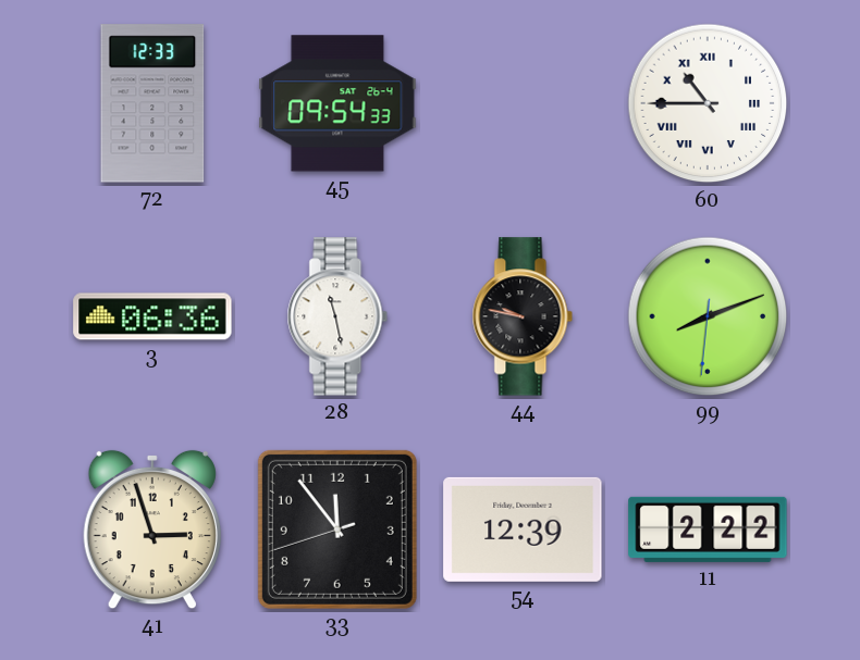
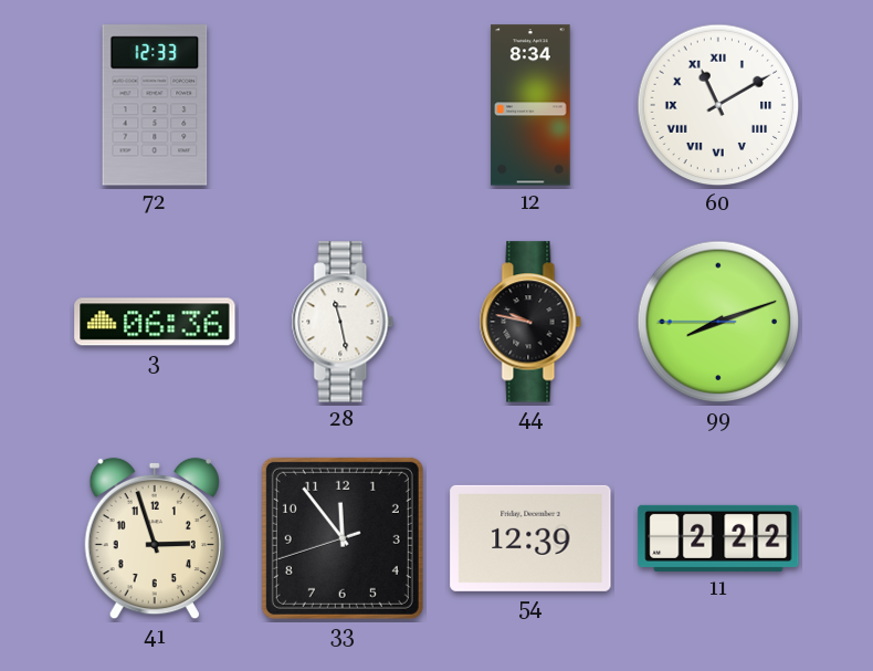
45: 09:54 -> none (337, 103)
12: none -> 8:34 (530, 105)
60: 10:45 -> 11:10 (718, 105)
99: 8:11:31 -> 8:11:45 (718, 322)
